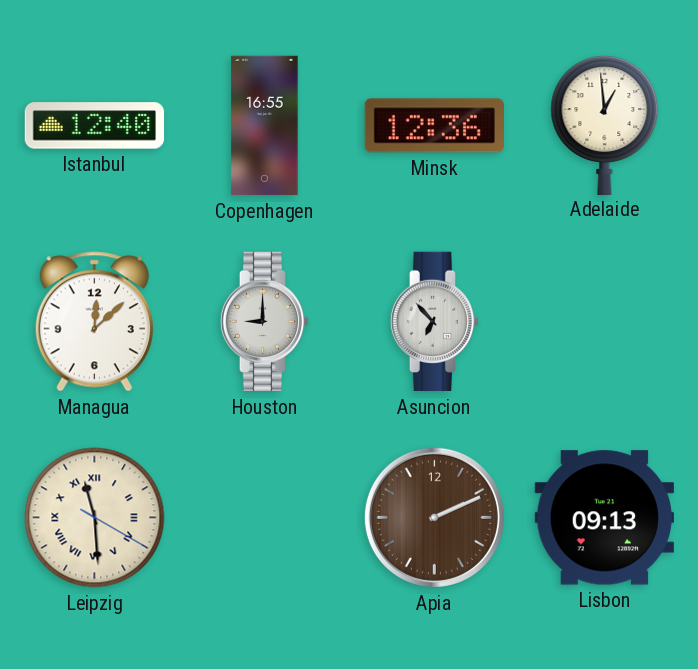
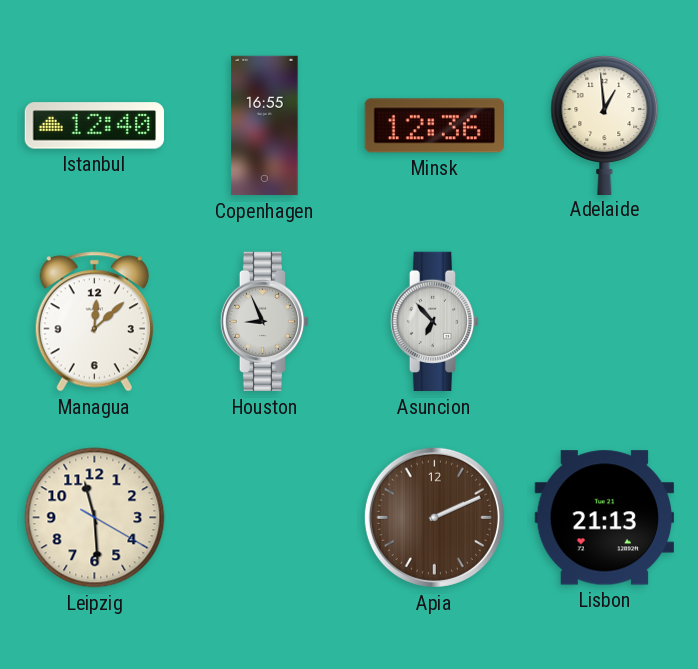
Houston: 9:00 -> 8:56 (265, 322)
Leipzig numerals: Roman -> Arabic (95, 518)
Lisbon: 09:13 -> 21:13 (604, 518)
